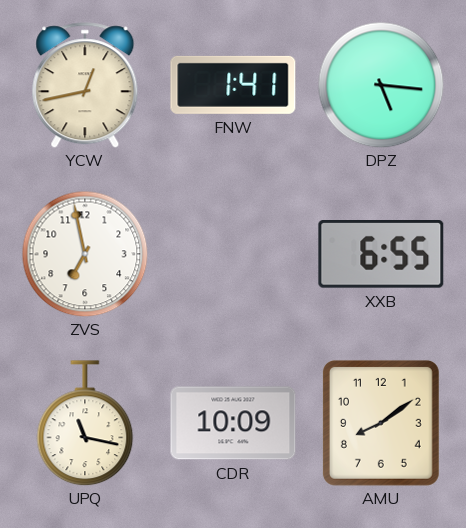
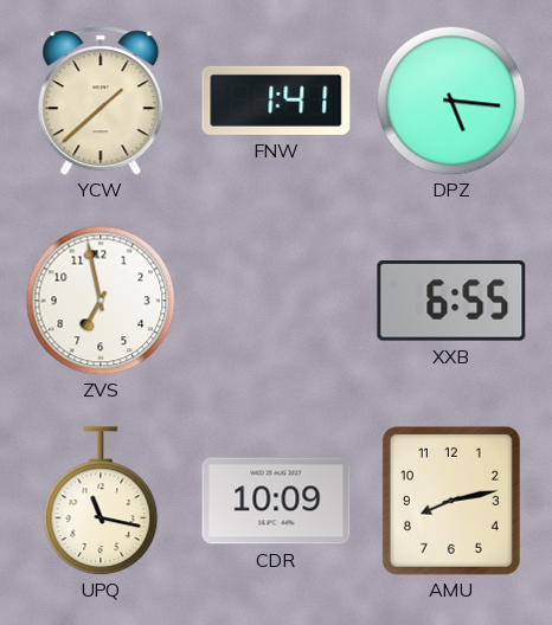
YCW: 12:43 -> 1:38 (101, 101)
AMU: 8:09 -> 8:13 (451, 501)
